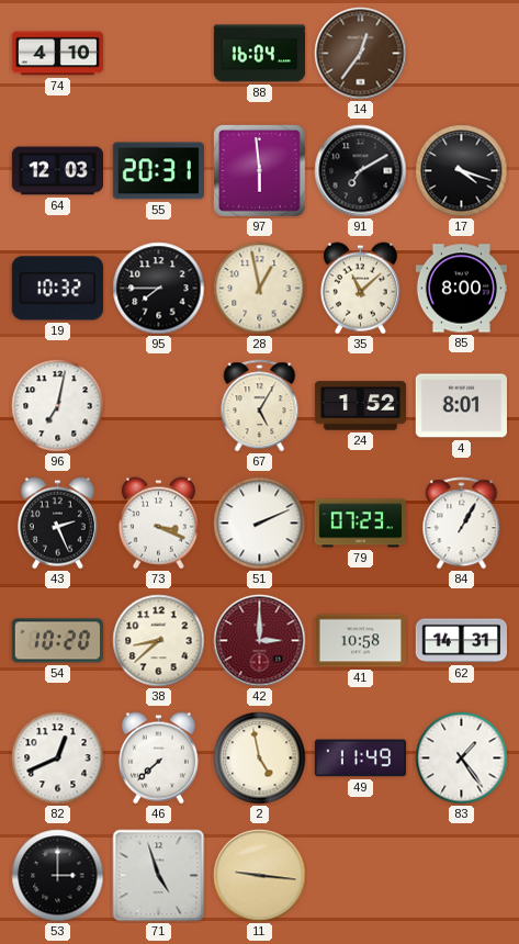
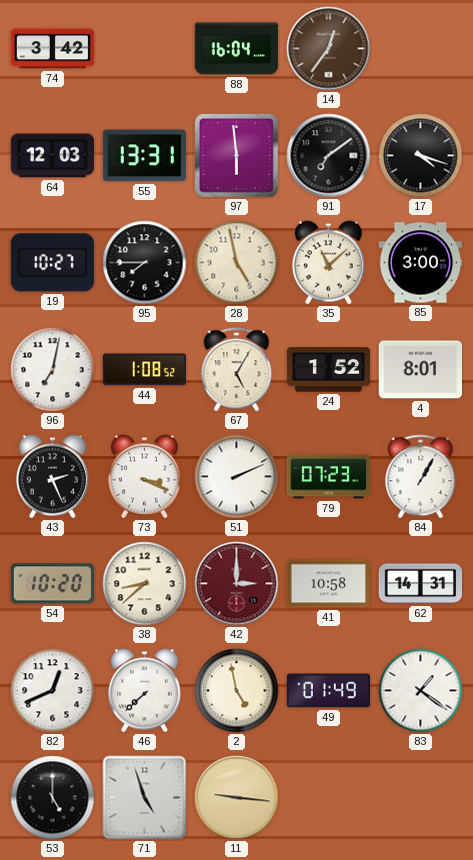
74: 4:10 -> 3:42 (52, 49)
55: 20:31 -> 13:31 (144, 156)
91: 7:10 -> 7:09 (329, 156)
19: 10:32 -> 10:27 (52, 263)
28: 12:58 -> 4:58 (237, 263)
85: 8:00 -> 3:00 (421, 263)
44: none -> 1:08 (144, 370)
49: 11:49 -> 01:49 (329, 691)
83: 1:24 -> 1:21 (421, 691)
53: 3:00 -> 5:00 (53, 798)
